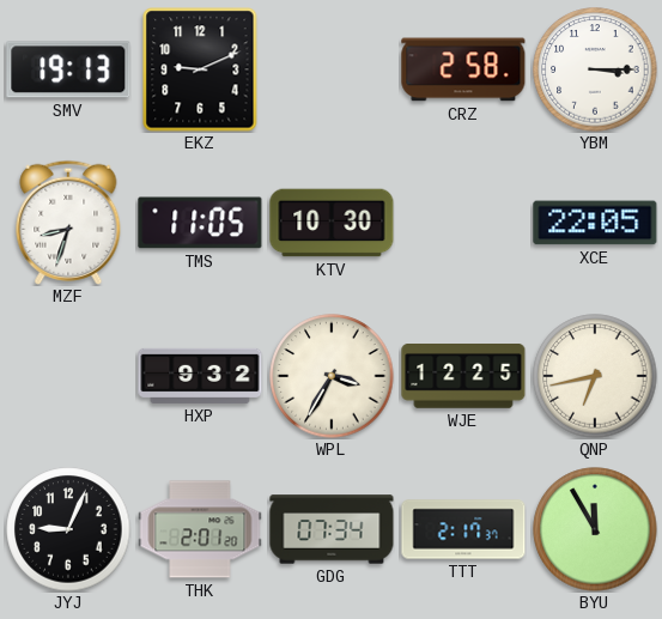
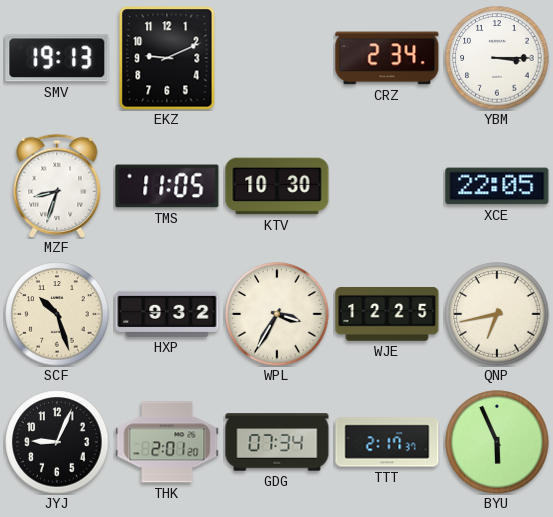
CRZ: 2:58 -> 2:34 (387, 58)
SCF: none -> 10:27 (57, 314)
BYU: 11:55 -> 5:56 (497, 442)
